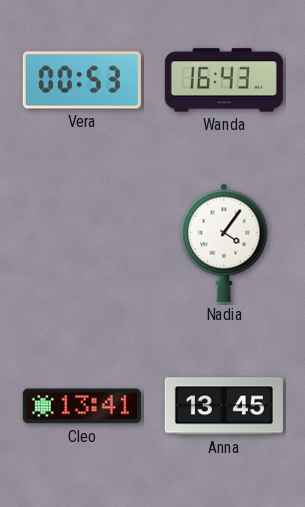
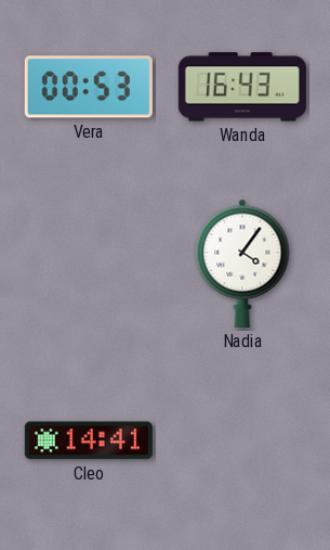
Cleo: 13:41 -> 14:41 (89, 440)
Anna: 13:45 -> none (224, 406)
